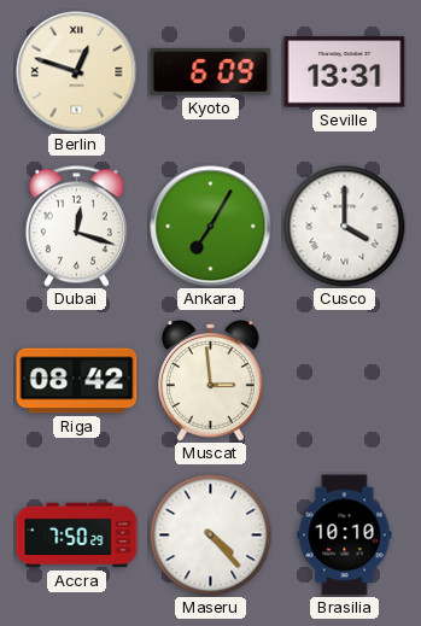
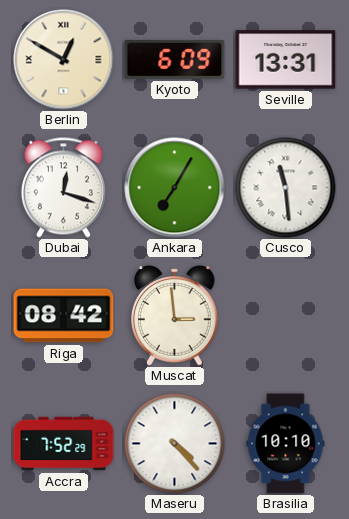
Berlin: 12:48 -> 12:50 (64, 60)
Cusco: 4:00 -> 11:29 (286, 188)
Accra: 7:50 -> 7:52 (64, 444)
